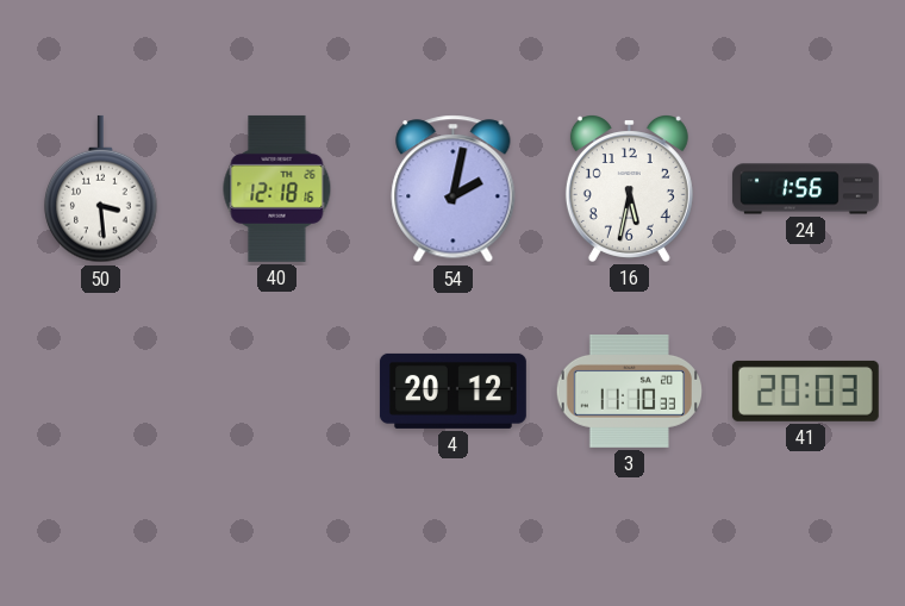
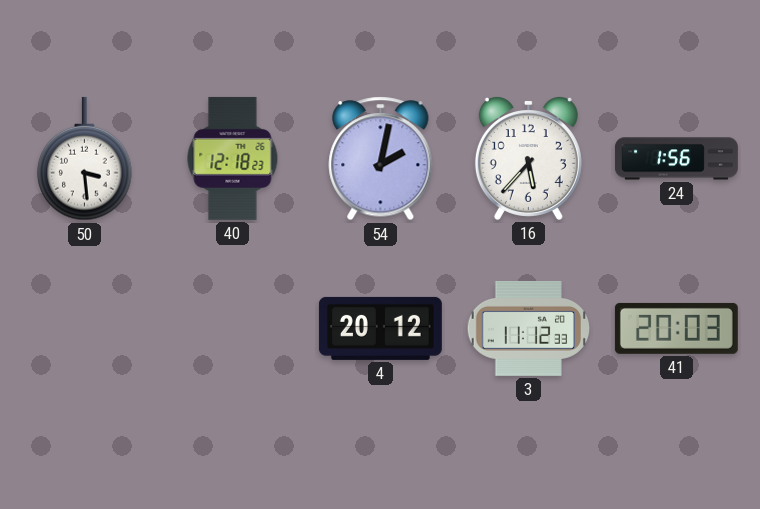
40: 12:18:16 -> 12:18:23 (233, 158)
16: 5:32 -> 5:37 (528, 159)
3: 11:10 -> 11:12 (528, 328)
